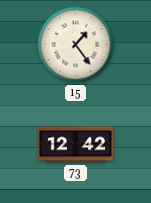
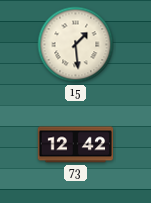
15: 1:24 -> 1:29 (76, 45)
